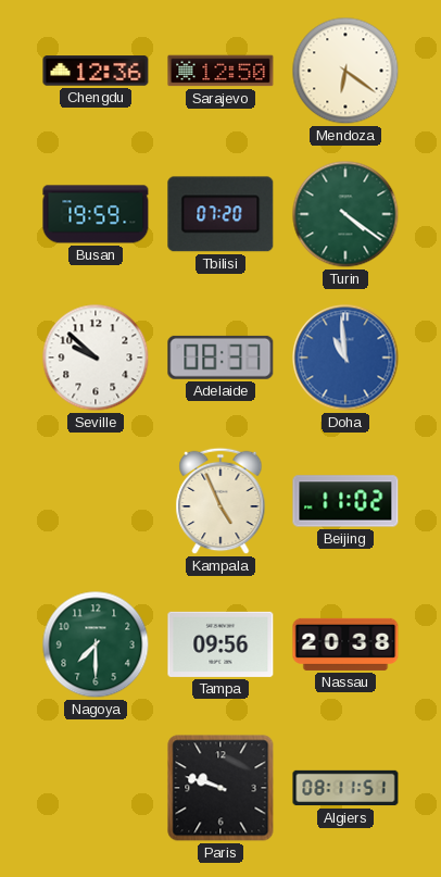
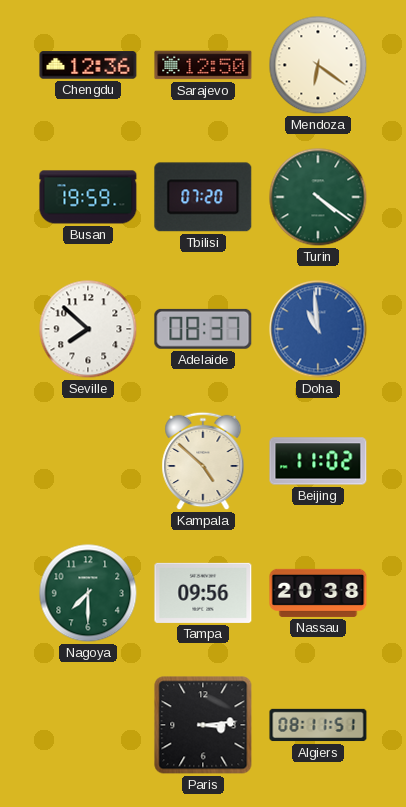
Seville: 9:52 -> 7:52 (88, 329)
Kampala: 4:56 -> 4:52 (203, 461)
Paris: 9:48 -> 3:14 (203, 725)
